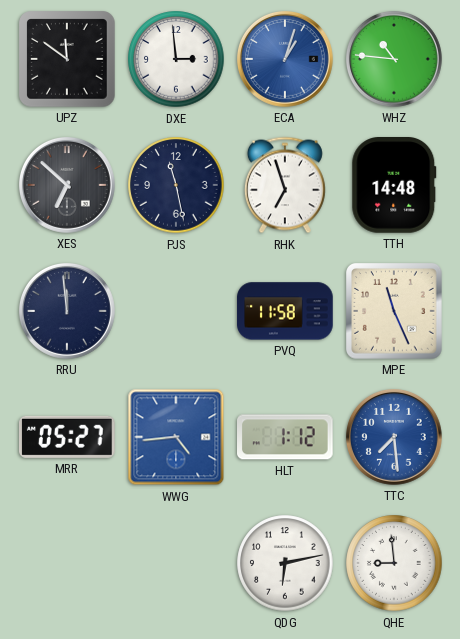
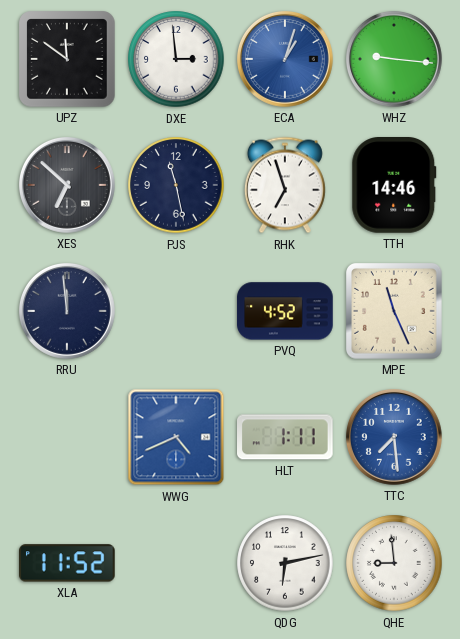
WHZ: 10:46 -> 9:16 (394, 59)
TTH: 14:48 -> 14:46 (394, 185)
PVQ: 11:58 -> 4:52 (285, 311)
MRR: 05:27 -> none (68, 437)
WWG: 4:44 -> 4:41 (176, 437)
HLT: 1:12 -> 1:11 (286, 437)
XLA: none -> 11:52 (68, 563)
